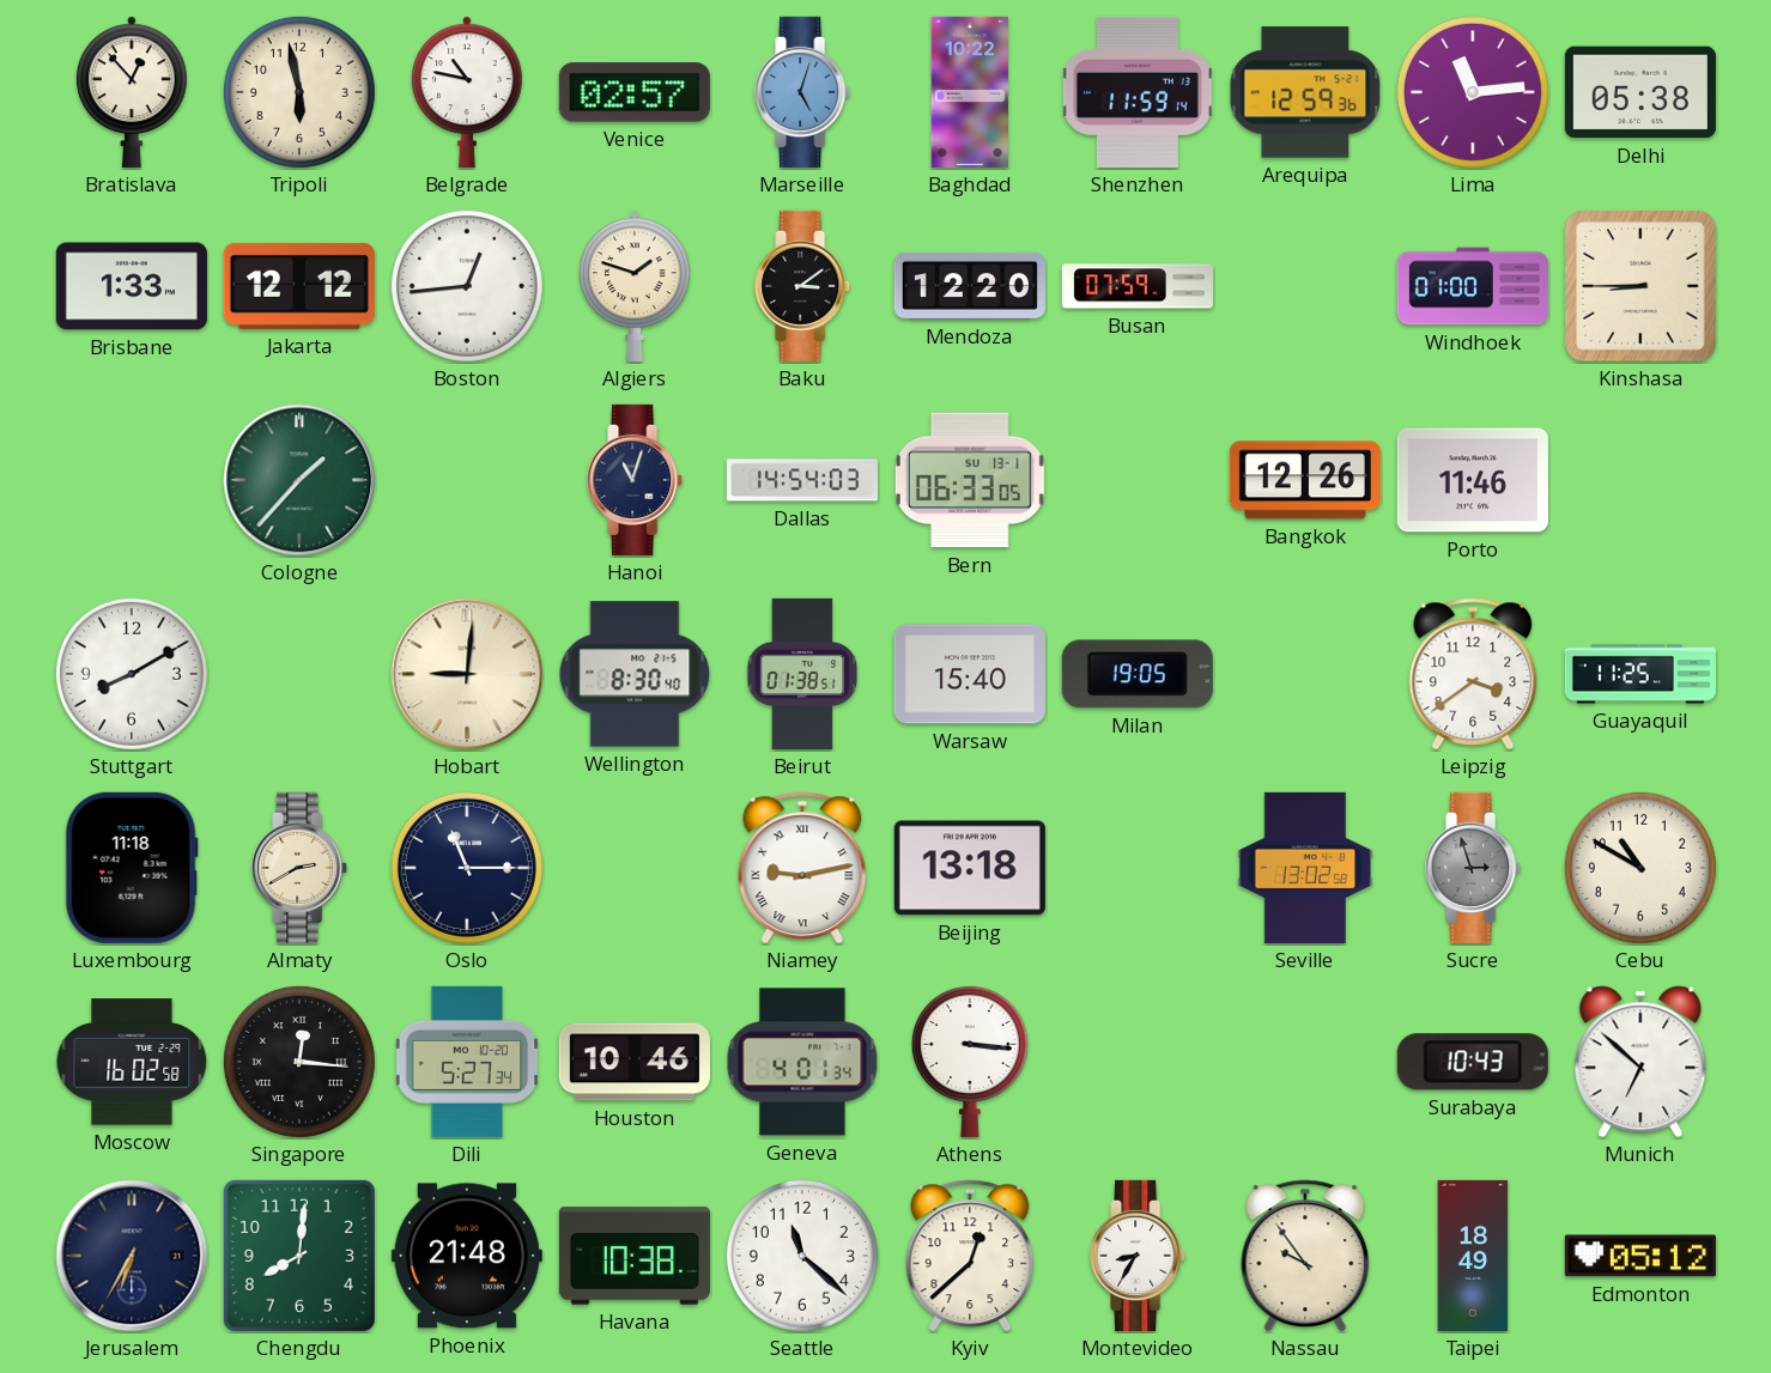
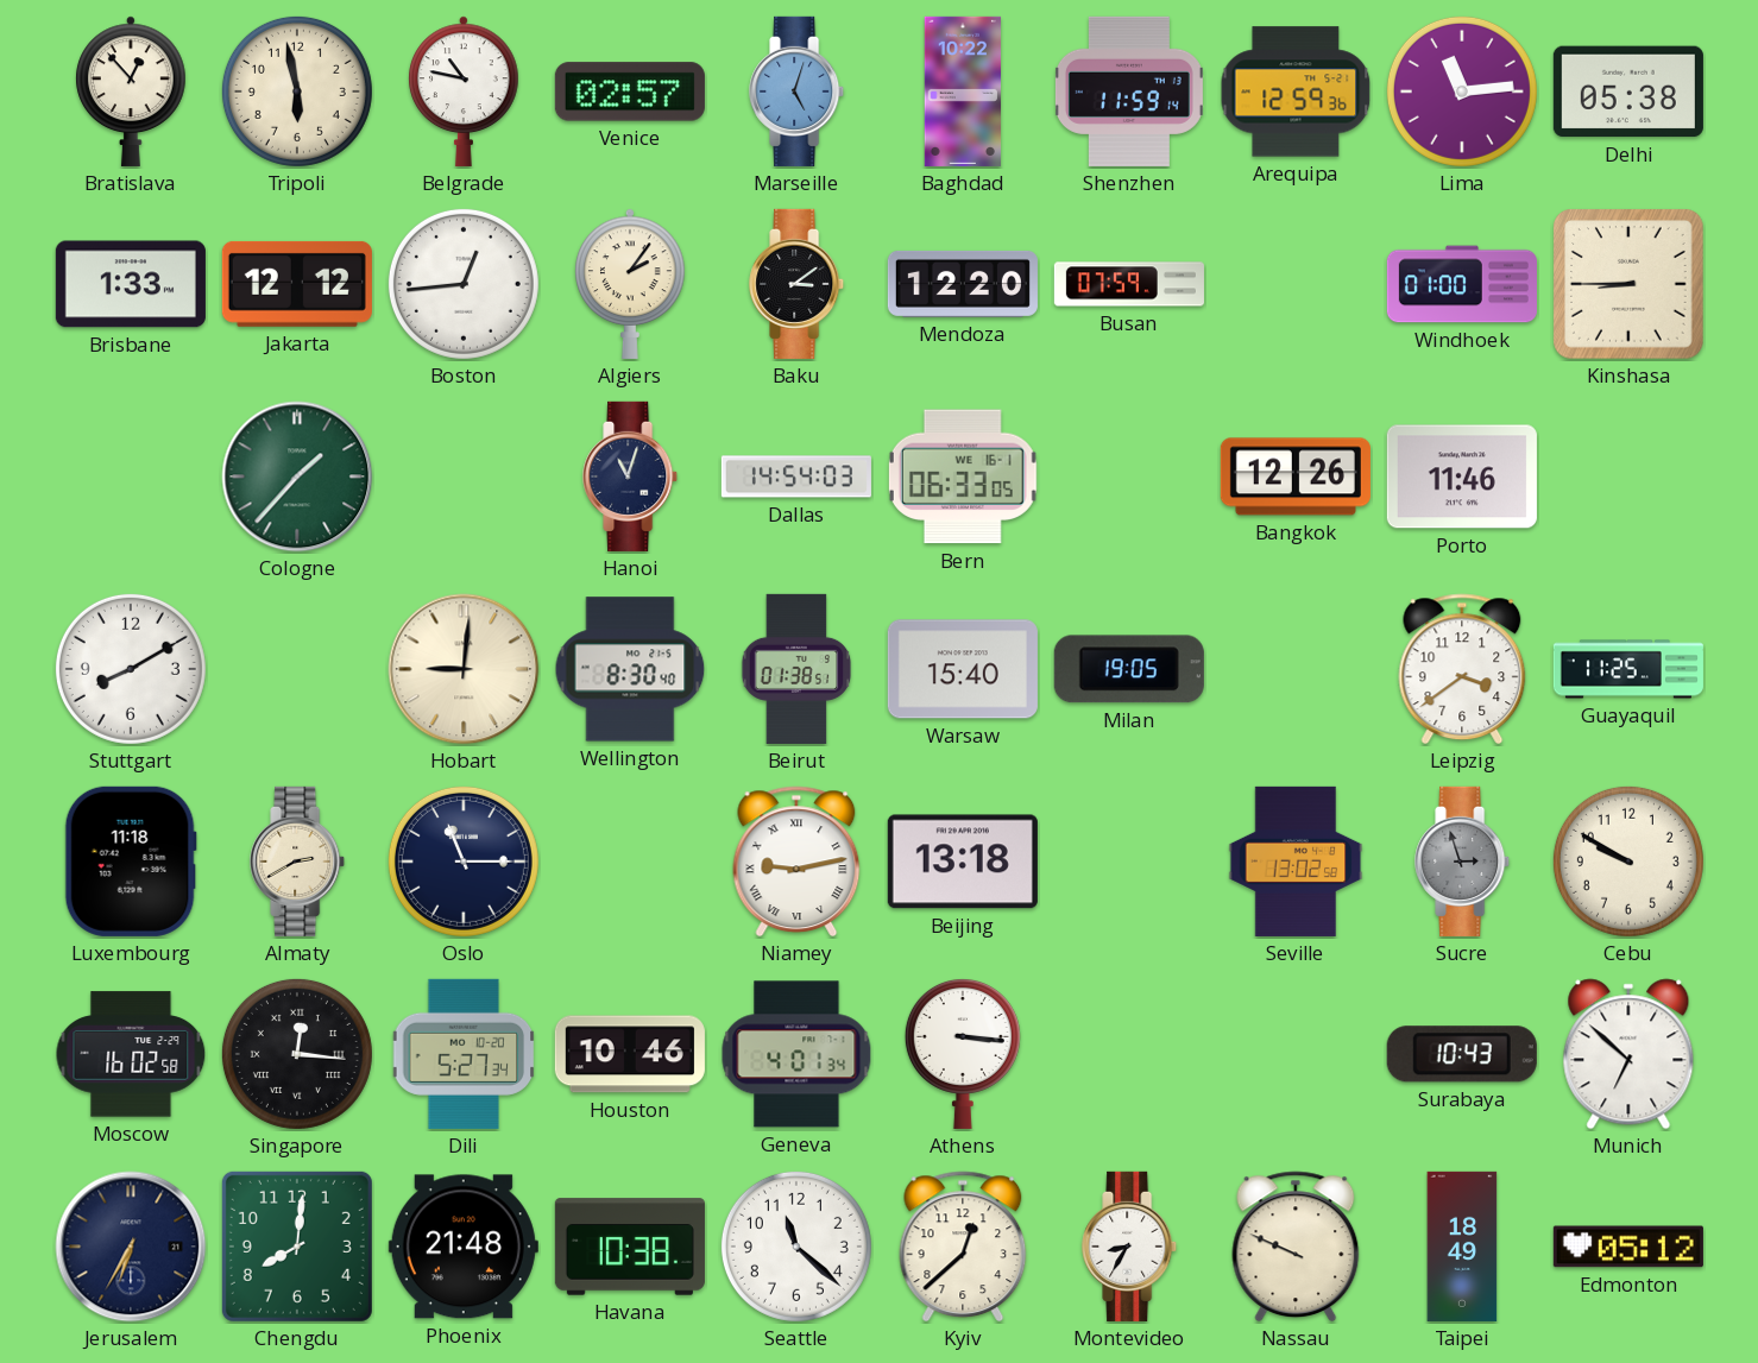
Algiers: 1:48 -> 2:06 (630, 284)
Bern date: SU 13-1 -> WE 16-1 (963, 477)
Cebu: 10:50 -> 9:50 (1628, 862)
Nassau: 9:54 -> 9:49 (1296, 1247)
